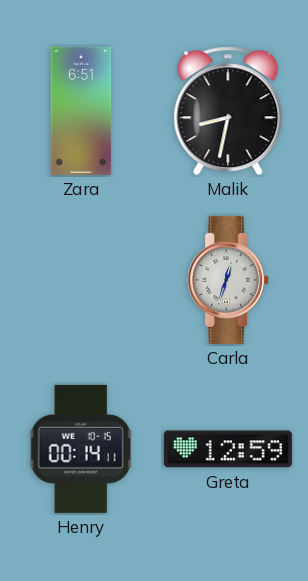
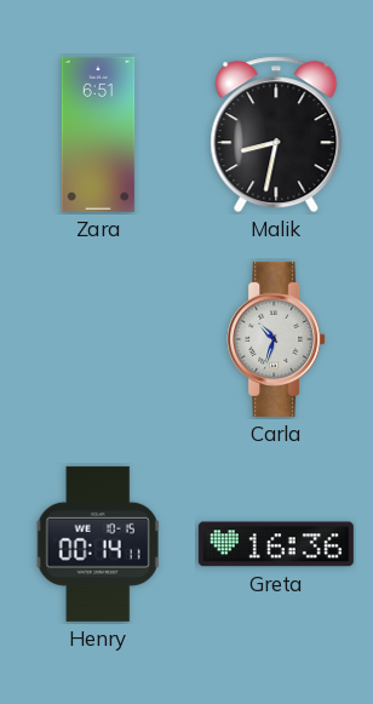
Carla: 12:33 -> 10:33 (276, 339)
Greta: 12:59 -> 16:36 (276, 544)
